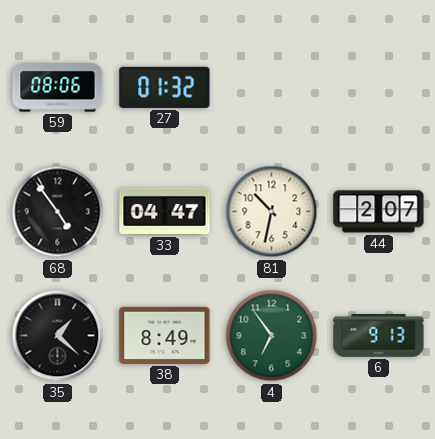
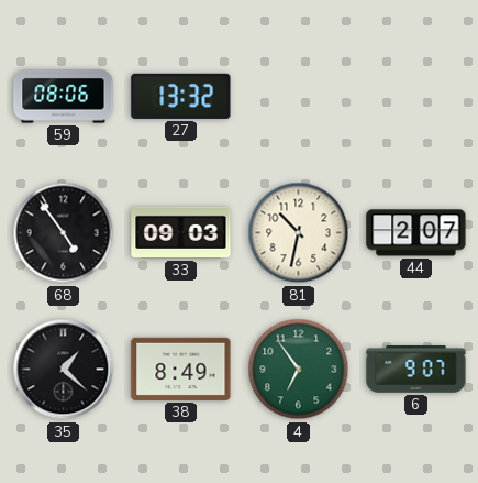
27: 01:32 -> 13:32 (181, 96)
33: 04:47 -> 09:03 (181, 232)
6: 9:13 -> 9:07 (416, 370)
